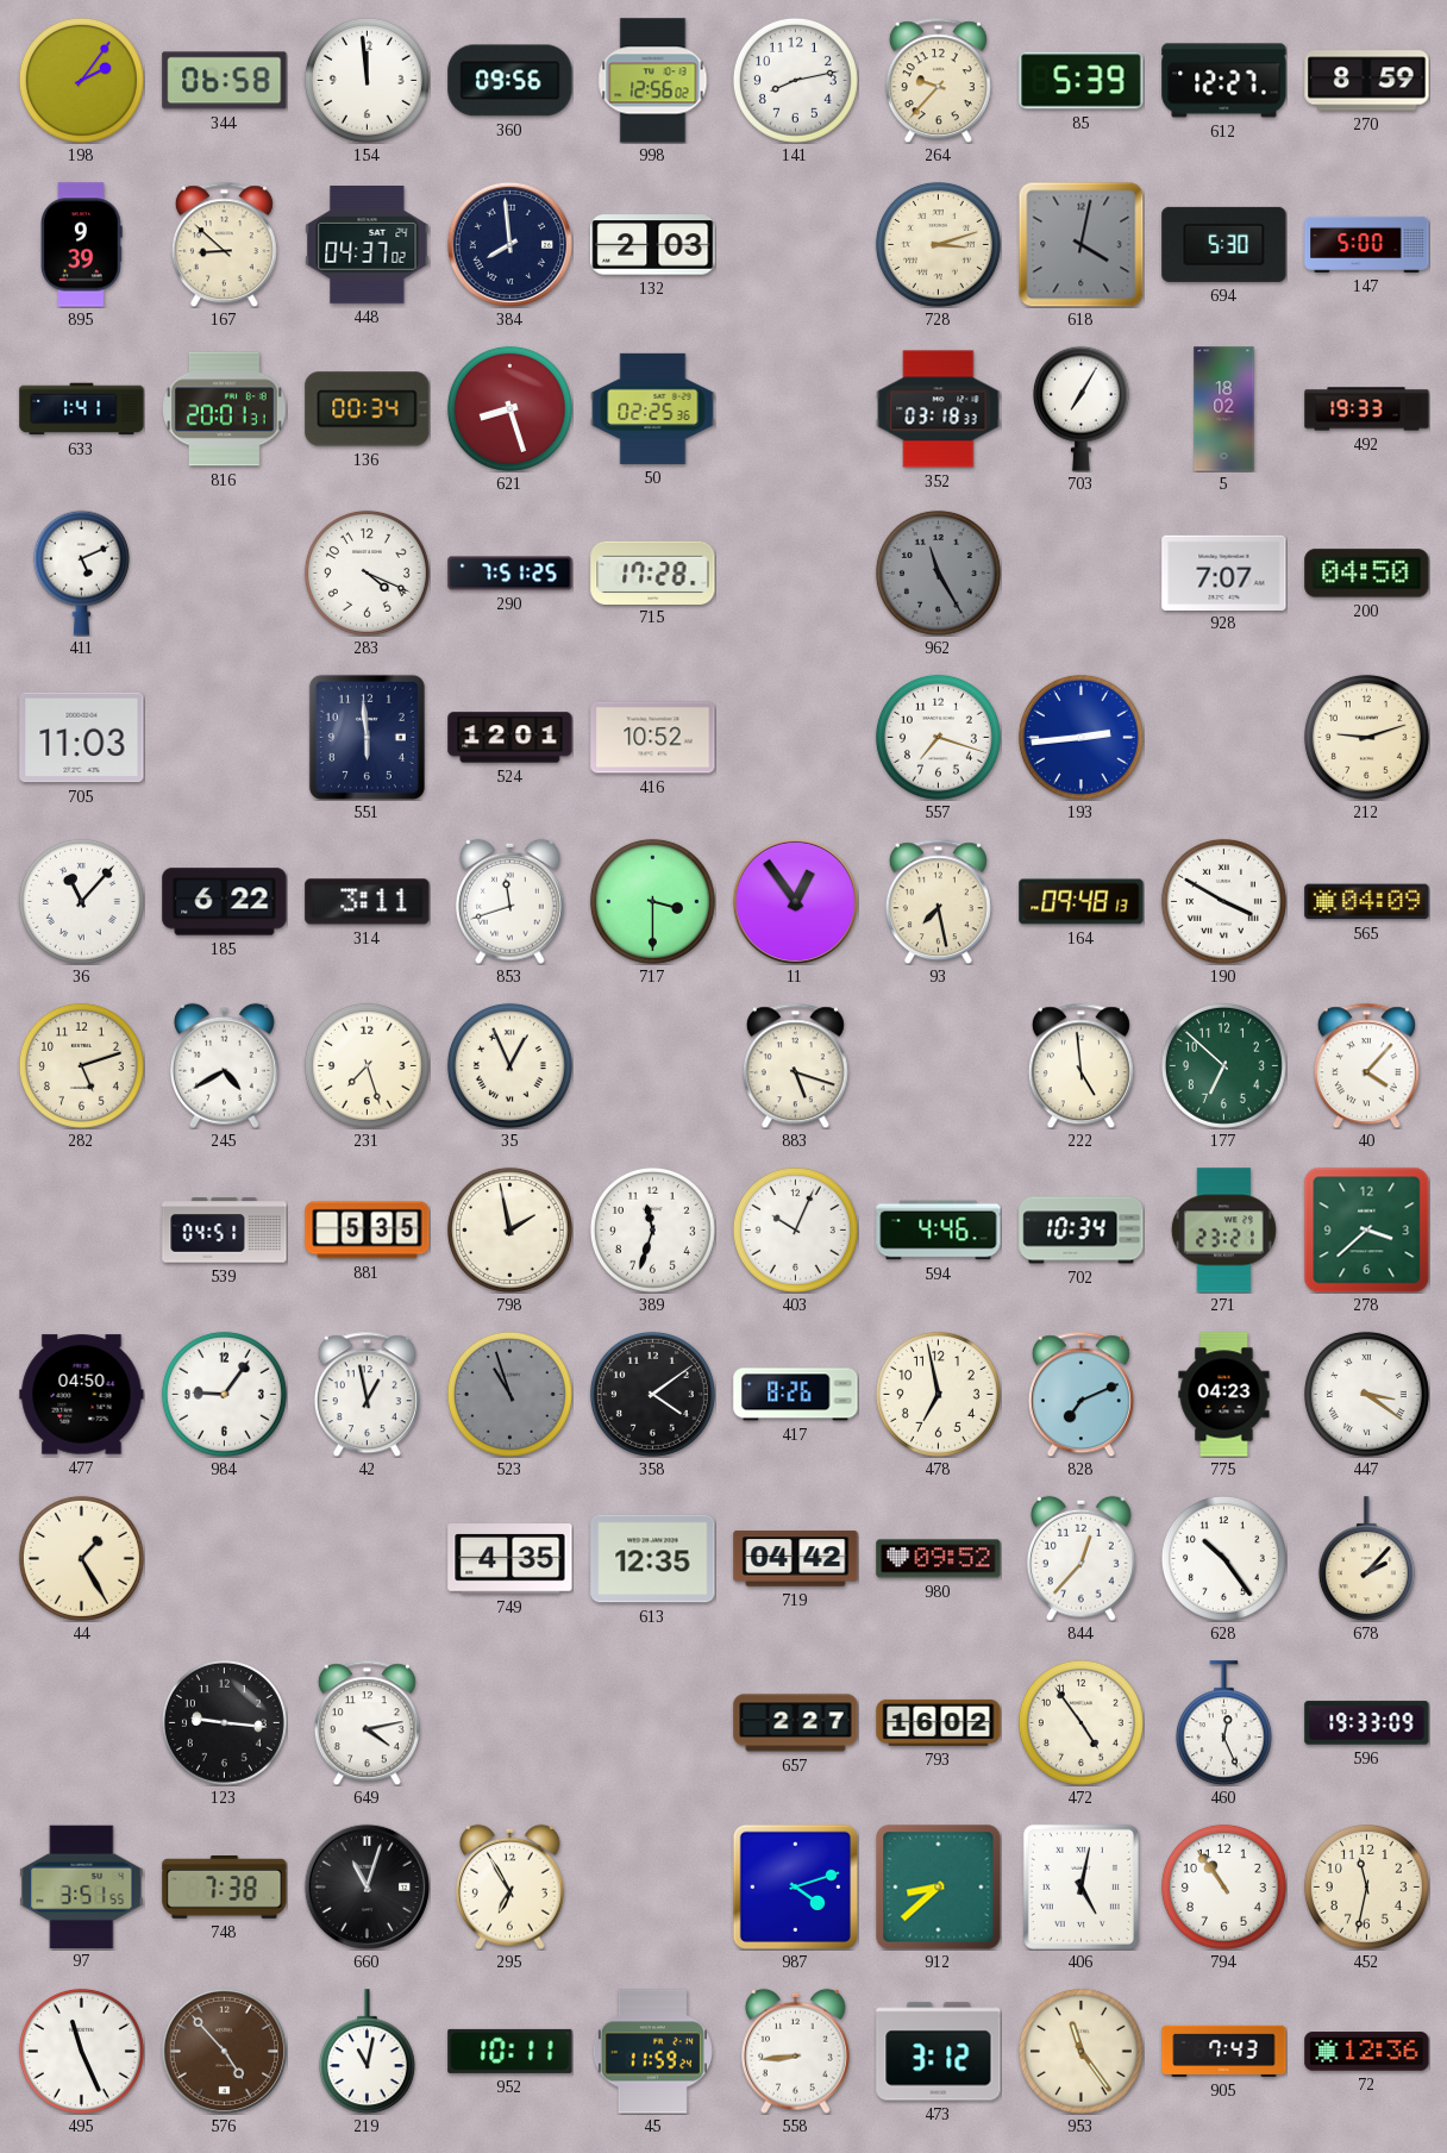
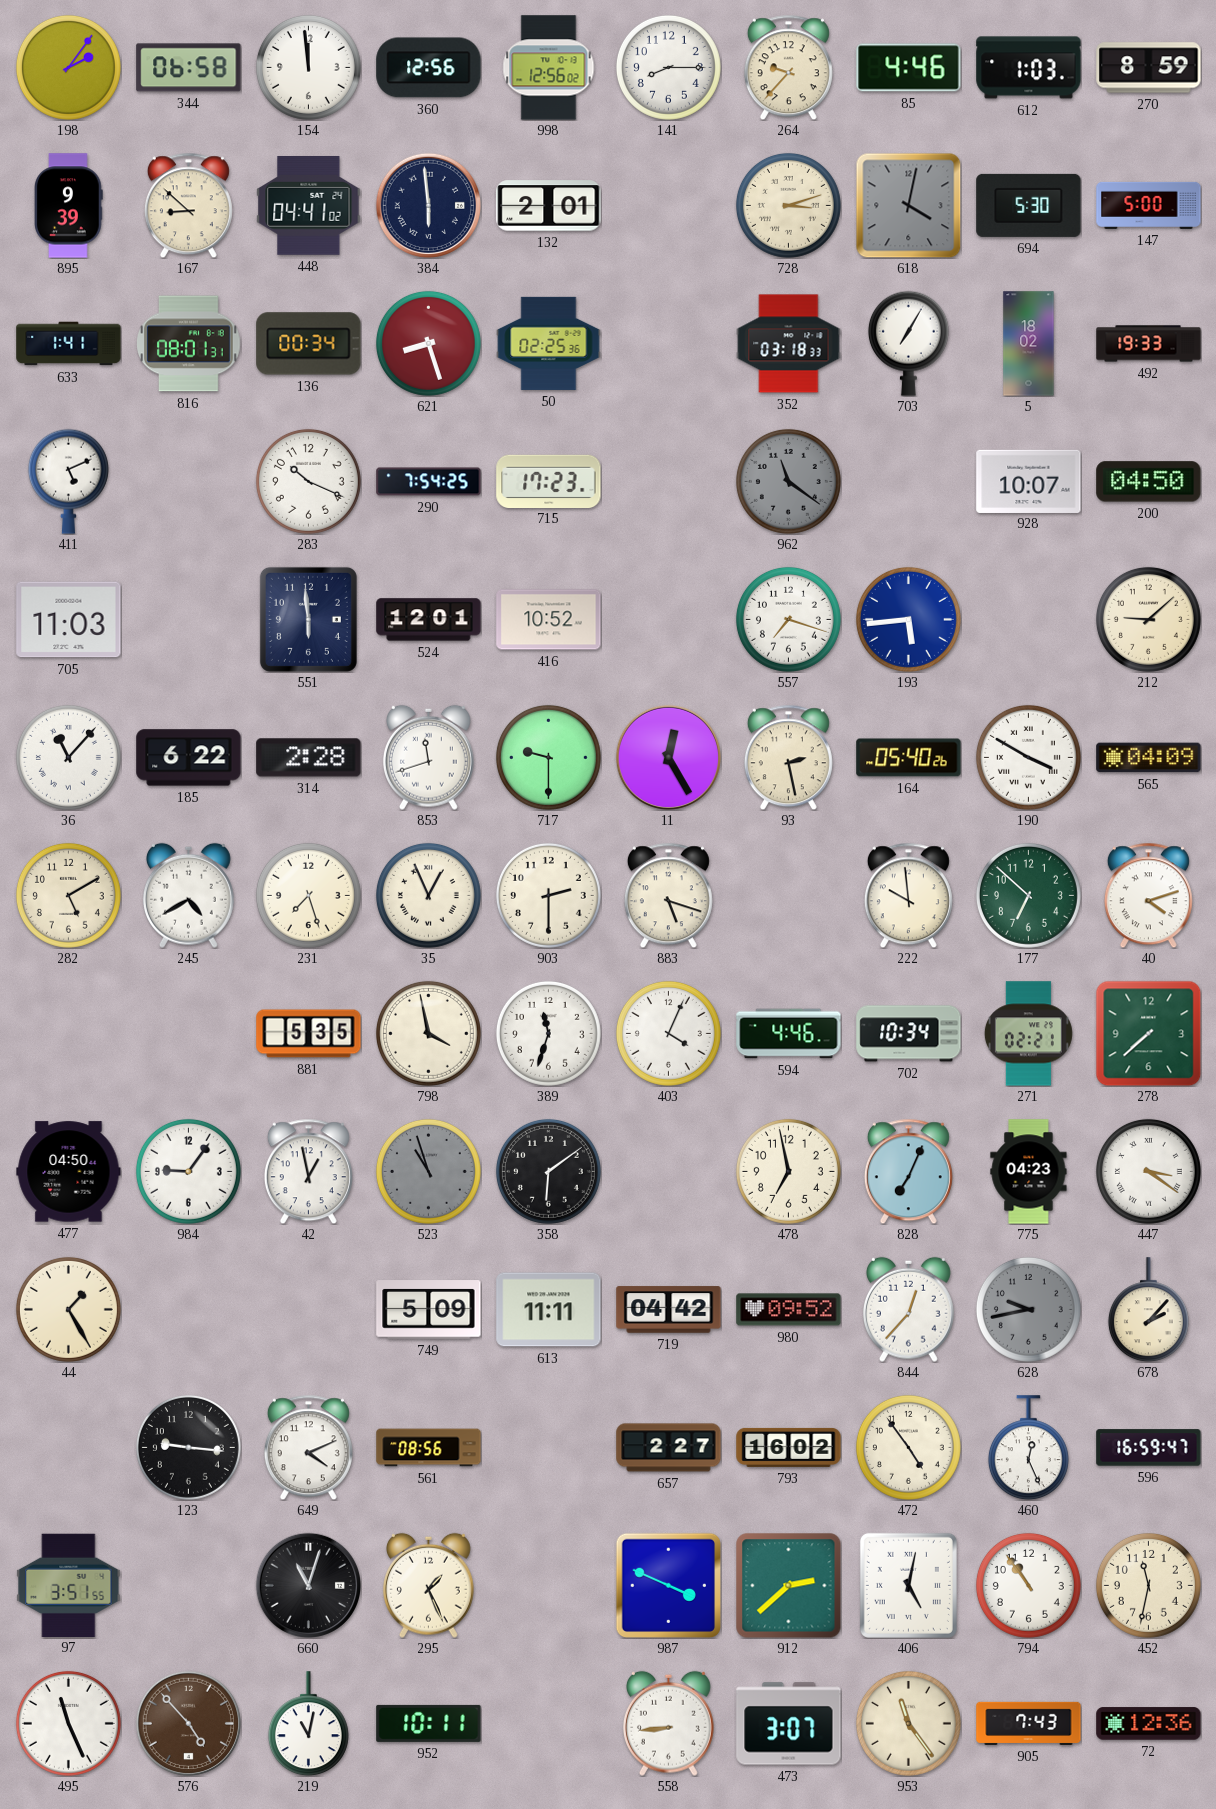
360: 09:56 -> 12:56 (429, 68)
141: 8:13 -> 8:15 (668, 67)
85: 5:39 -> 4:46 (909, 68)
612: 12:27 -> 1:03 (1029, 68)
448: 04:37 -> 04:41 (309, 206)
384: 7:59 -> 5:59 (428, 205)
132: 2:03 -> 2:01 (549, 206)
816: 20:01 -> 08:01 (189, 344)
283: 4:19 -> 10:19 (308, 481)
290: 7:51 -> 7:54 (429, 482)
715: 17:28 -> 17:23 (549, 481)
962: 11:25 -> 11:21 (788, 481)
928: 7:07 -> 10:07 (1029, 481)
193: 2:44 -> 5:44 (908, 619)
212: 9:12 -> 9:08 (1148, 619)
314: 3:11 -> 2:28 (309, 758)
717: 3:30 -> 9:30 (548, 757)
11: 12:54 -> 12:25 (668, 757)
93: 7:28 -> 2:28 (788, 757)
164: 09:48 -> 05:40 (909, 758)
282: 5:12 -> 5:10 (68, 895)
903: none -> 2:30 (548, 895)
222: 4:59 -> 9:59 (908, 895)
40: 4:07 -> 4:12 (1148, 895)
539: 04:51 -> none (225, 1231)
798: 1:58 -> 3:58 (428, 1033)
403: 10:04 -> 4:04 (668, 1033)
271: 23:21 -> 02:21 (1028, 1034)
278: 3:38 -> 7:38 (1148, 1033)
358: 4:09 -> 6:09 (548, 1171)
417: 8:26 -> none (796, 1395)
828: 7:11 -> 7:04 (908, 1171)
749: 4:35 -> 5:09 (429, 1310)
613: 12:35 -> 11:11 (549, 1310)
628: 10:24 -> 9:43 (1028, 1309)
628 dial: white -> grey (1028, 1309)
649: 4:13 -> 4:11 (308, 1447)
561: none -> 08:56 (429, 1448)
596: 19:33 -> 16:59 (1149, 1448)
748: 7:38 -> none (225, 1888)
295: 6:55 -> 1:26 (428, 1585)
987: 4:12 -> 3:49 (668, 1585)
912: 8:38 -> 2:38 (788, 1585)
45: 11:59 -> none (652, 2052)
473: 3:12 -> 3:07 (789, 1724)
